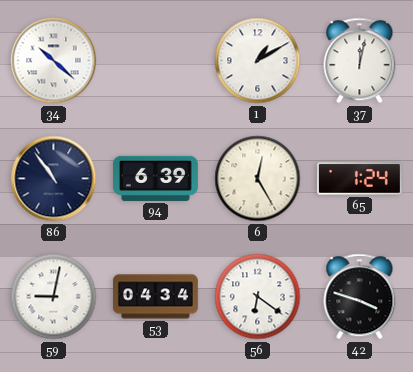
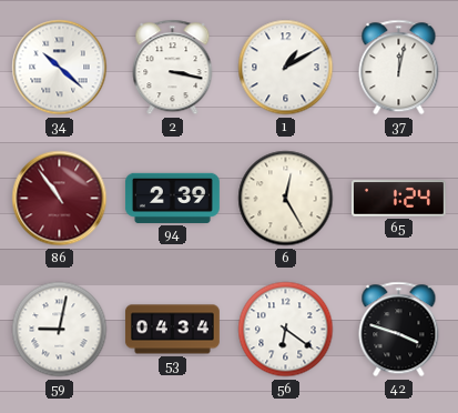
2: none -> 3:17 (173, 68)
86 dial: navy -> burgundy (60, 199)
94: 6:39 -> 2:39 (172, 198)
